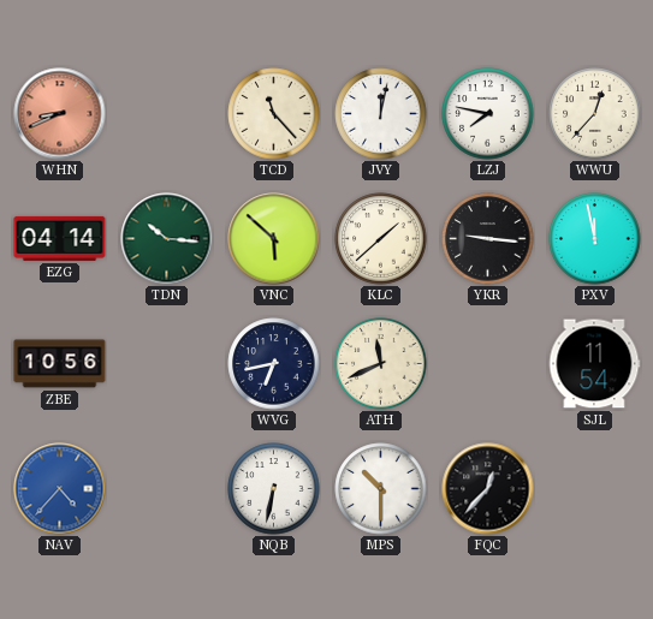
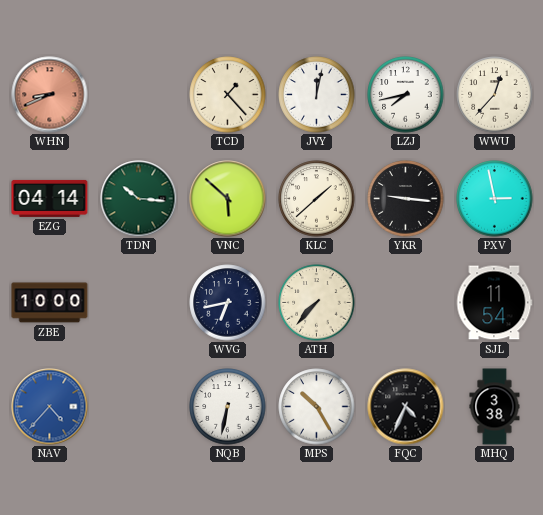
TCD: 11:23 -> 1:23 (228, 95)
LZJ: 7:47 -> 7:43 (406, 95)
PXV: 11:58 -> 2:58 (495, 199)
ZBE: 10:56 -> 10:00 (50, 303)
ATH: 11:41 -> 7:37 (317, 303)
MPS: 10:30 -> 10:25 (317, 407)
FQC: 12:37 -> 4:34 (406, 407)
MHQ: none -> 3:38 (495, 407)
